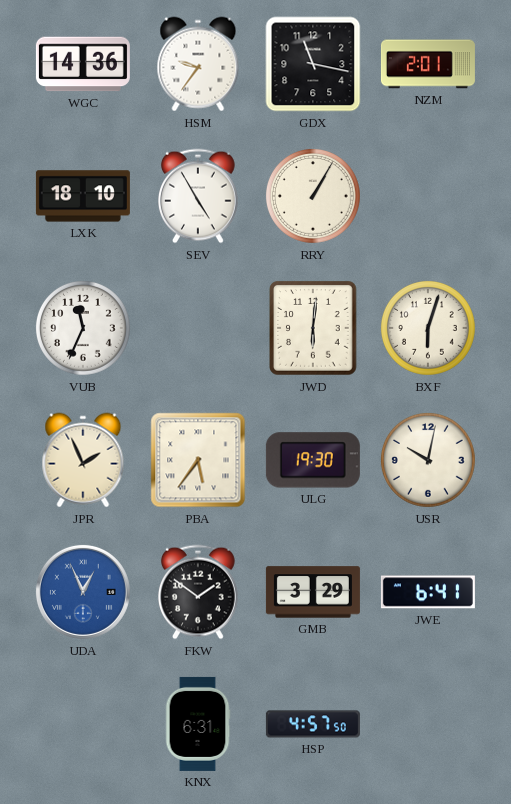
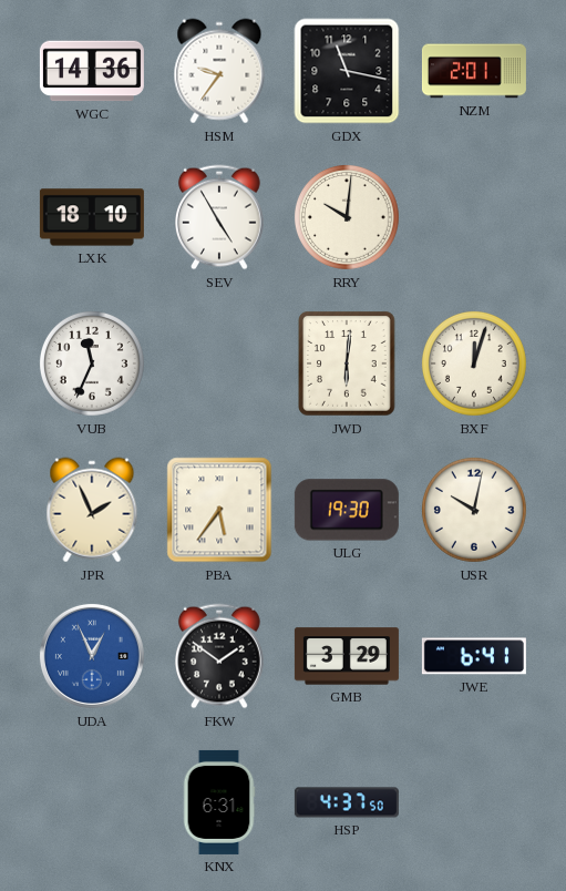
RRY: 1:05 -> 10:01 (348, 218)
BXF: 6:03 -> 12:03 (475, 365)
HSP: 4:57 -> 4:37 (347, 802)
